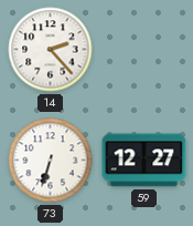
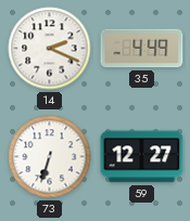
14: 2:23 -> 2:19 (50, 49)
35: none -> 4:49 (142, 49)
